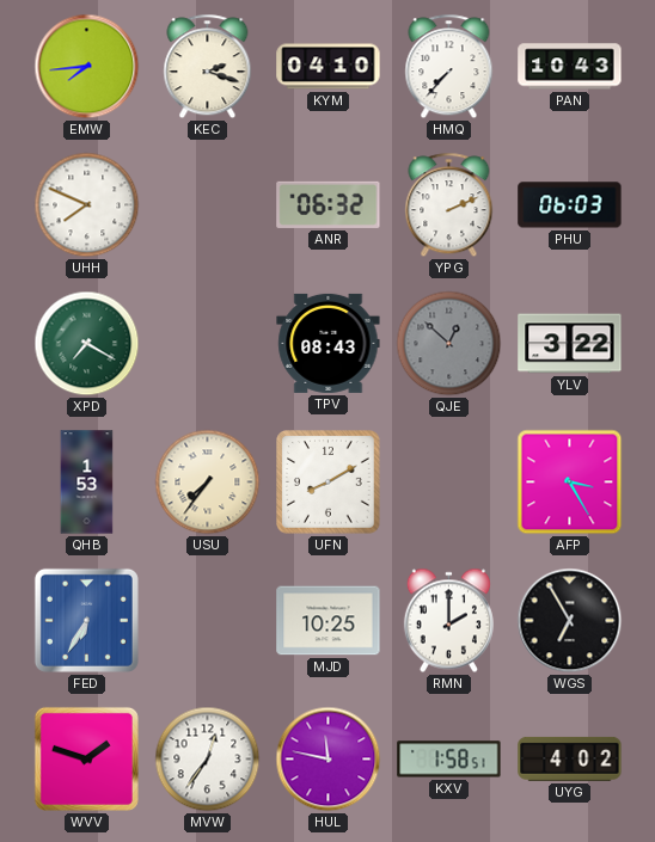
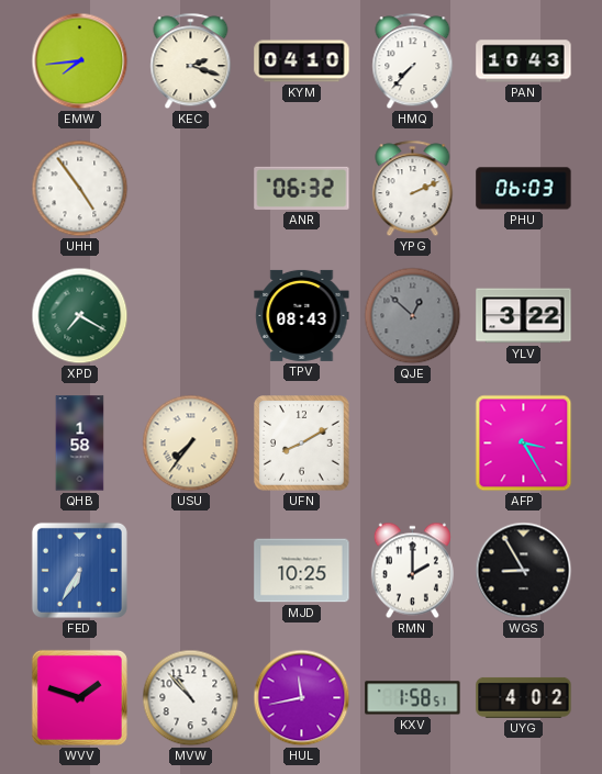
UHH: 7:49 -> 4:54 (80, 189)
QHB: 1:53 -> 1:58 (80, 444)
WGS: 6:55 -> 8:55 (524, 571)
MVW: 12:36 -> 10:53 (191, 698)
HUL: 11:47 -> 11:43 (302, 698)
